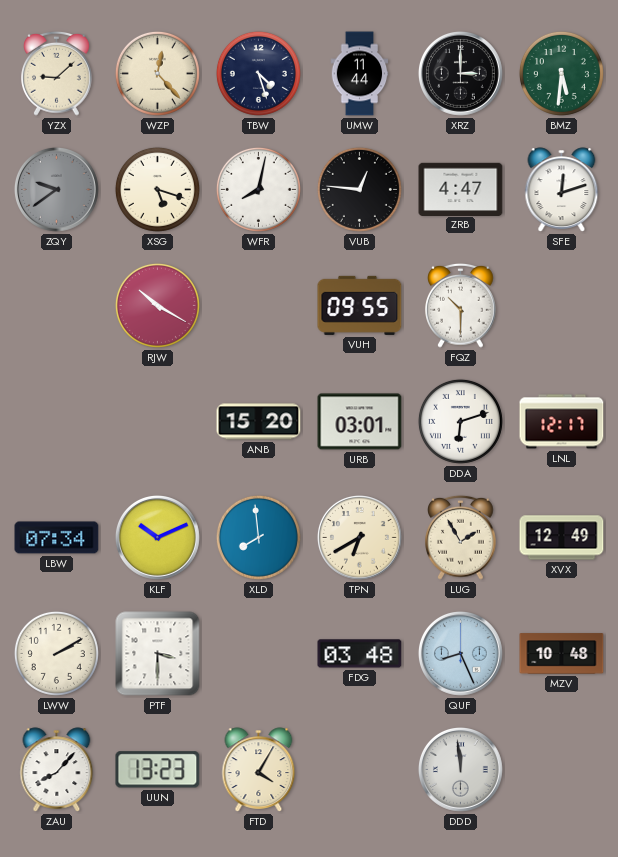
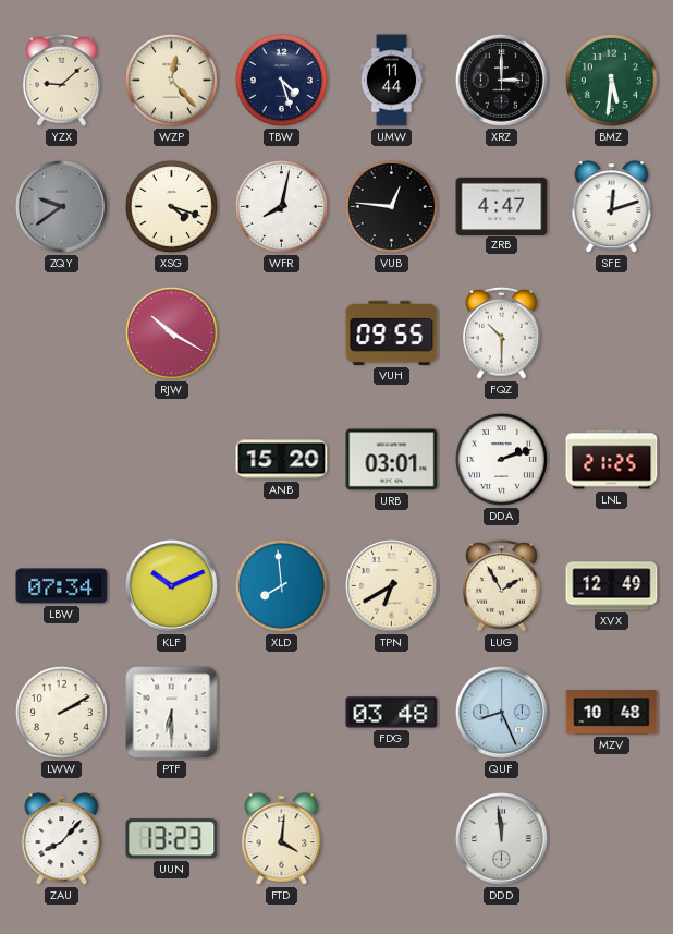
XSG: 5:18 -> 4:18 (171, 206)
DDA: 6:12 -> 2:12 (501, 459)
LNL: 12:17 -> 21:25 (612, 460)
PTF: 3:30 -> 6:30 (172, 713)
FTD: 4:05 -> 4:01 (282, 839)
